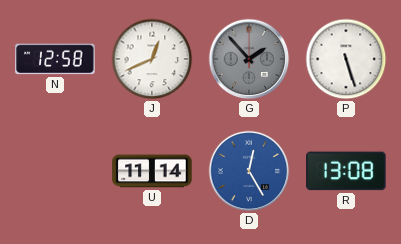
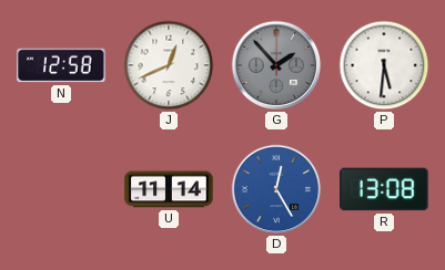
P: 5:27 -> 5:31 (384, 65)
